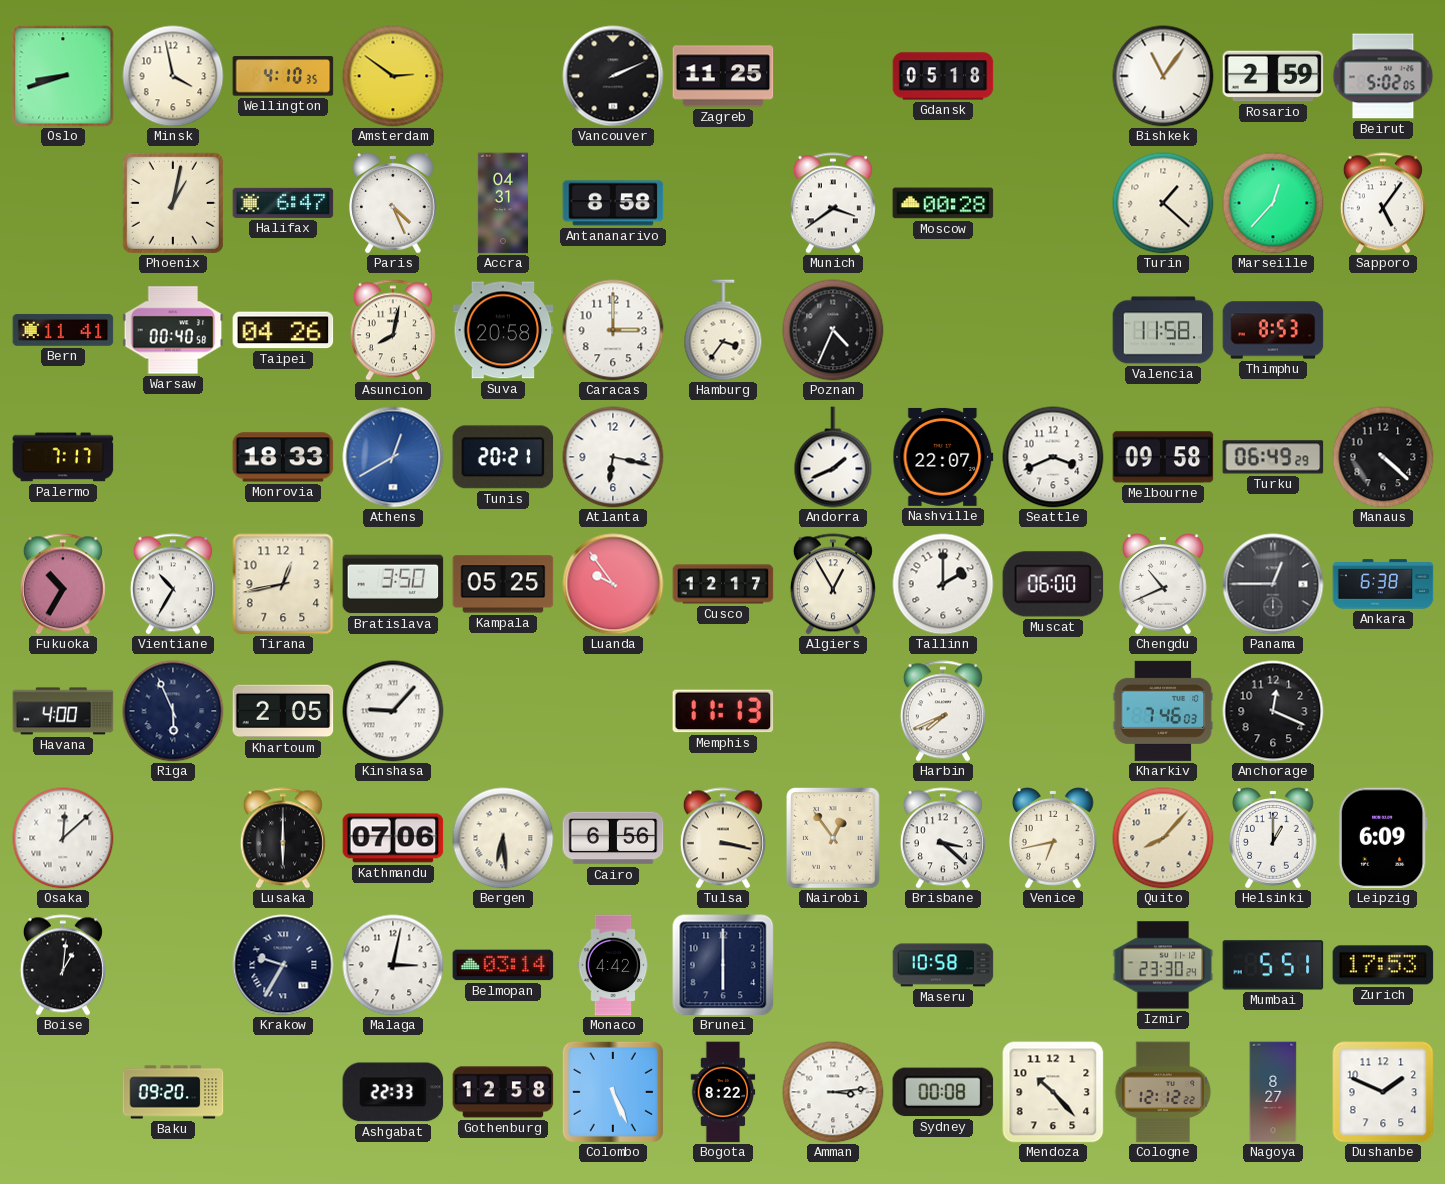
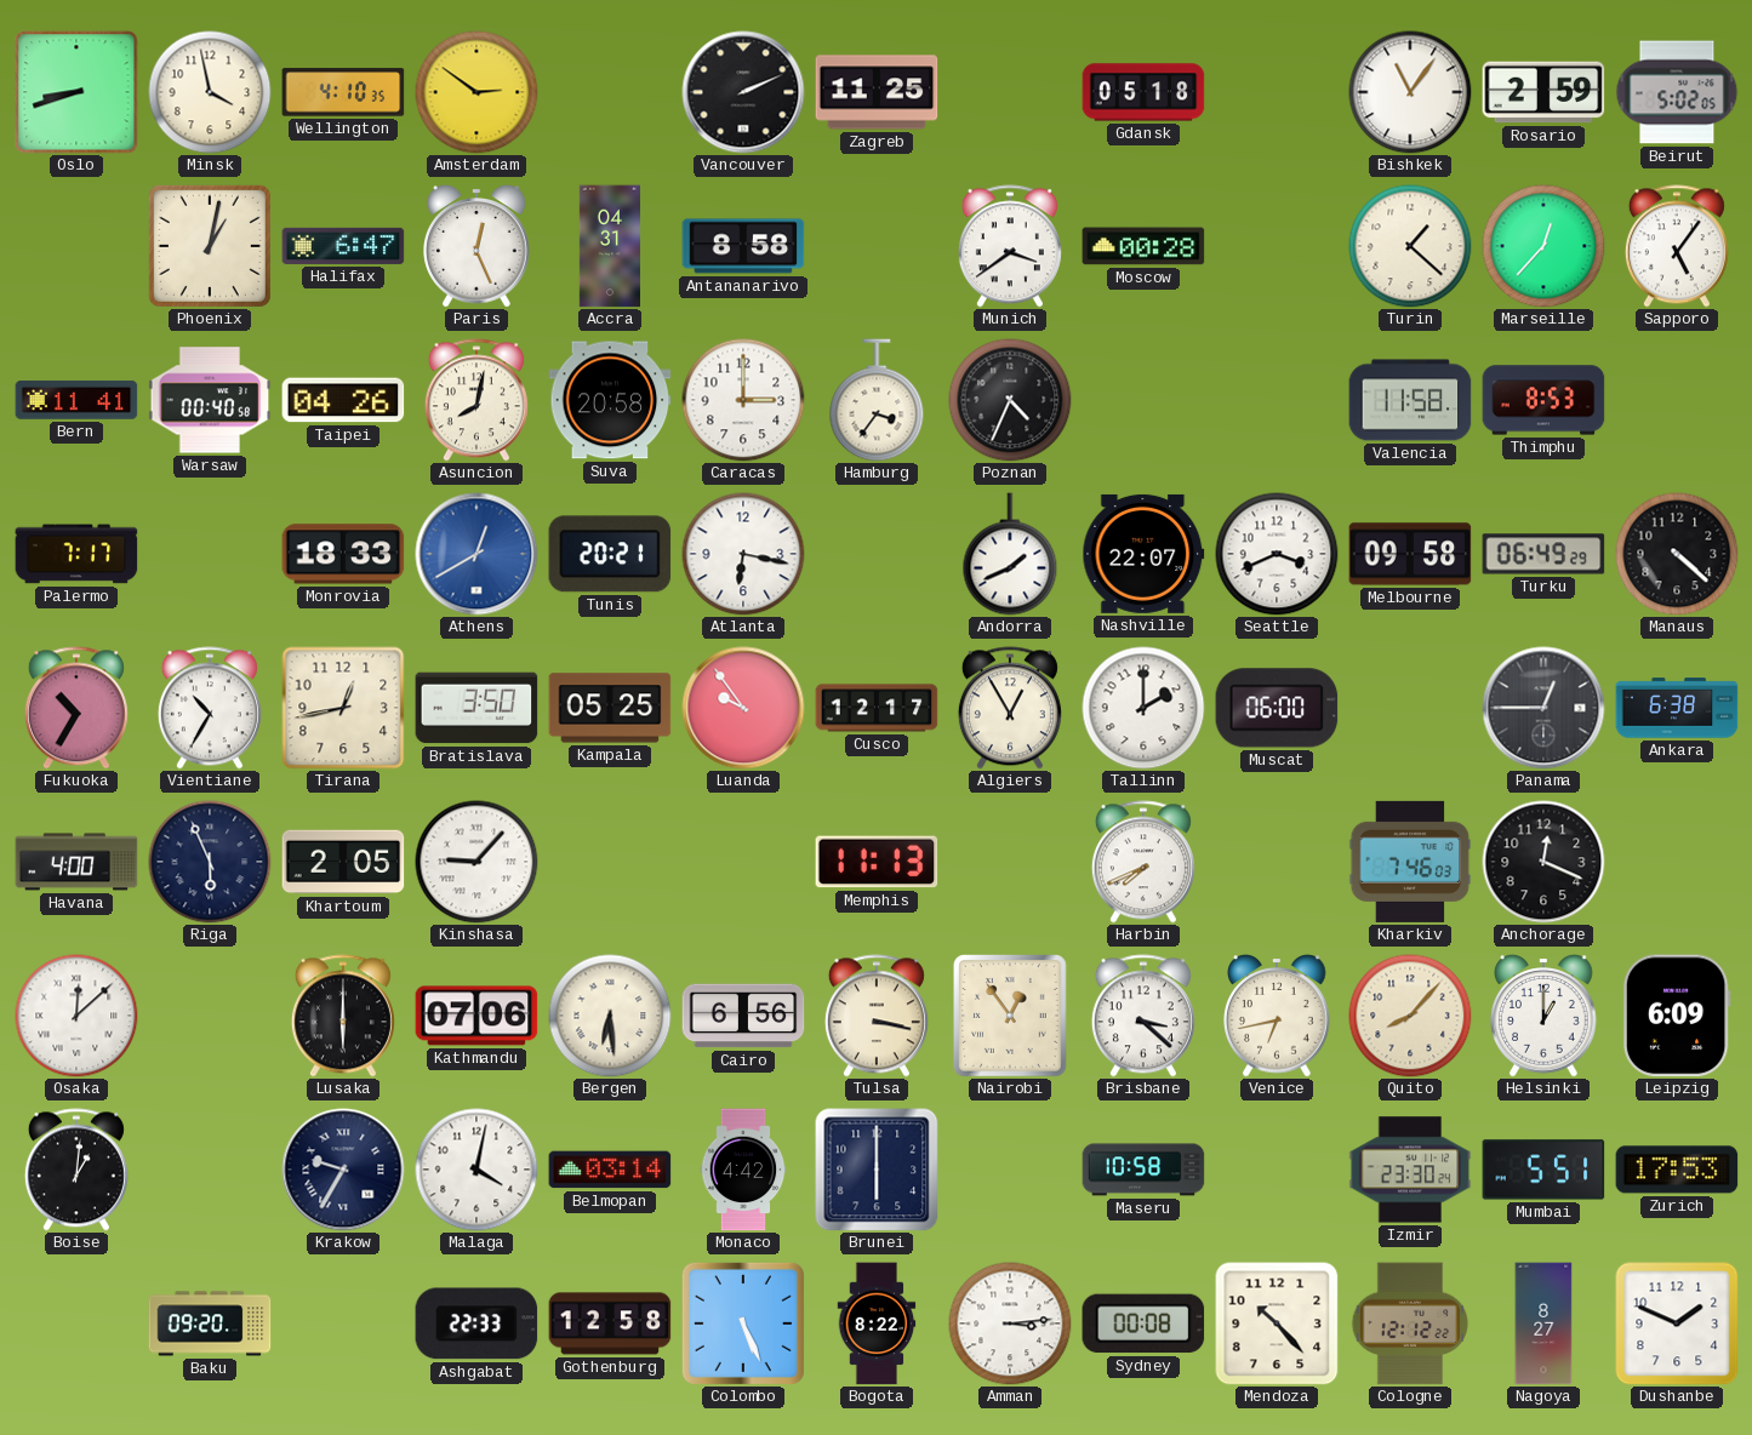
Paris: 4:26 -> 12:26 (478, 246)
Chengdu: 10:41 -> none (1164, 584)
Malaga: 3:02 -> 4:02 (476, 1170)
